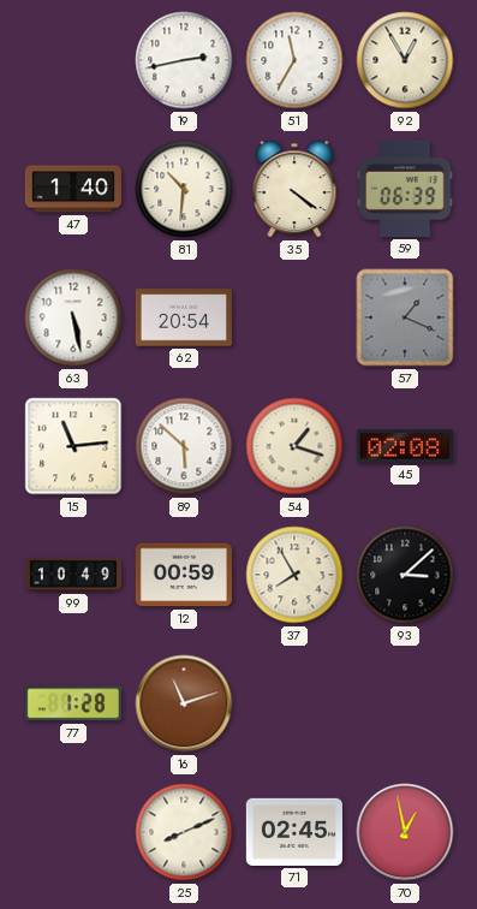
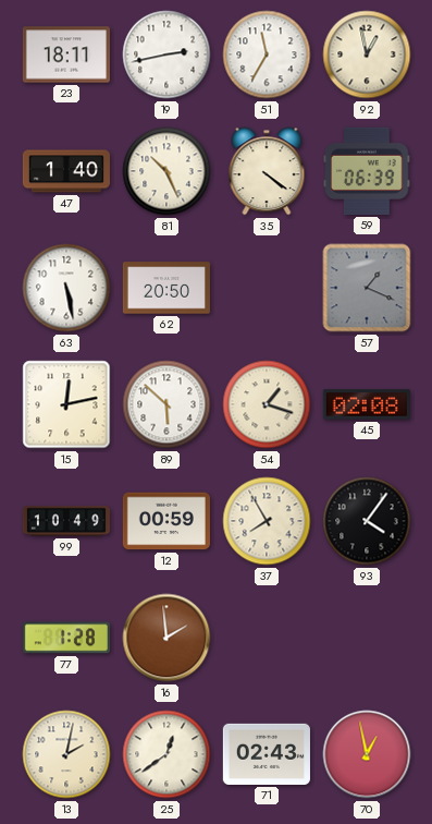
23: none -> 18:11 (66, 54)
92: 12:55 -> 12:58 (367, 54)
81: 10:31 -> 10:26 (166, 171)
62: 20:54 -> 20:50 (166, 288)
15: 11:14 -> 12:13 (66, 404)
93: 3:08 -> 4:06 (367, 521)
16: 11:12 -> 1:59 (166, 638)
13: none -> 2:02 (66, 754)
25: 8:11 -> 12:39 (166, 754)
71: 02:45 -> 02:43 (267, 754)
